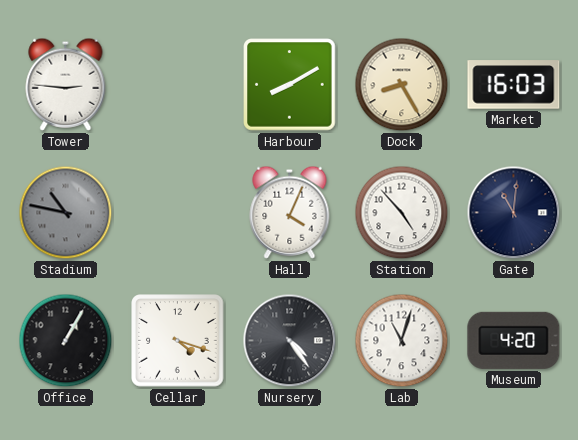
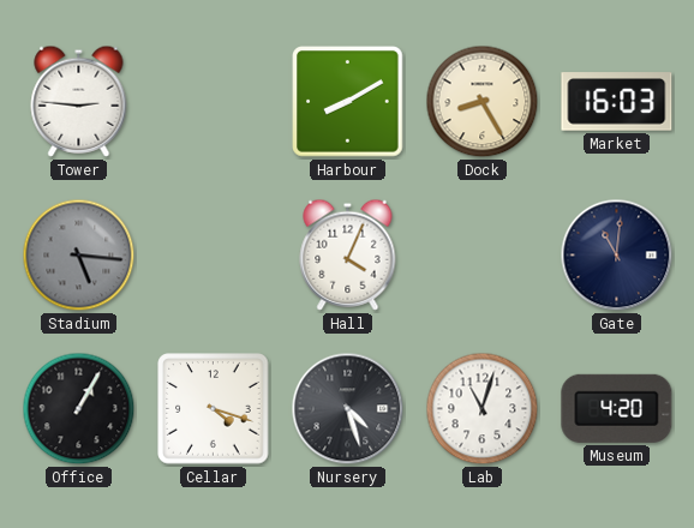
Stadium: 10:47 -> 5:16 (79, 256)
Station: 4:53 -> none (402, 213)
Nursery: 4:24 -> 4:27 (348, 409)
